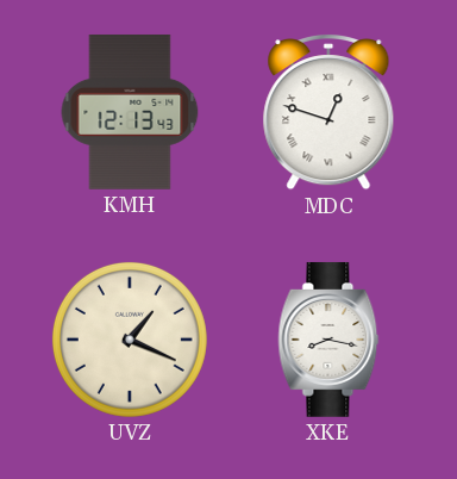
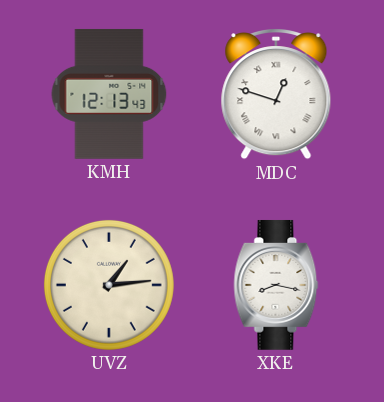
UVZ: 1:19 -> 1:14 (109, 285)
